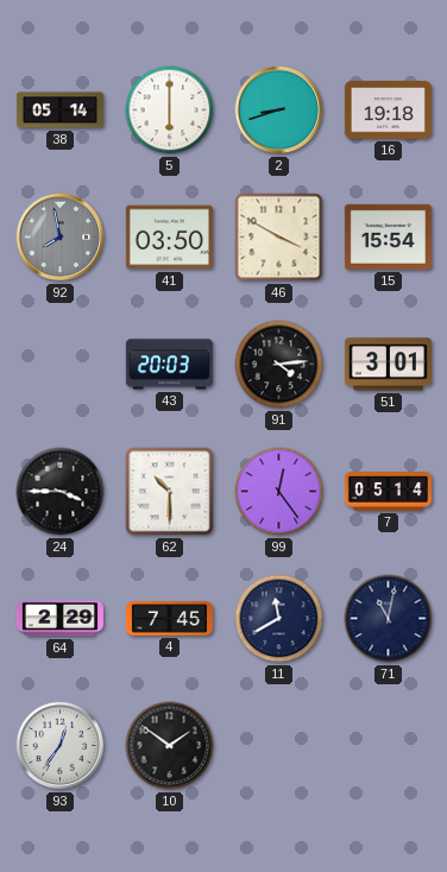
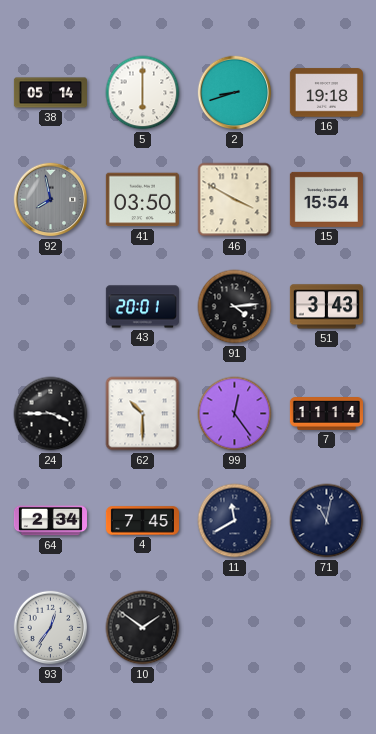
43: 20:03 -> 20:01 (142, 307)
51: 3:01 -> 3:43 (326, 307)
7: 05:14 -> 11:14 (326, 414)
64: 2:29 -> 2:34 (50, 521)
